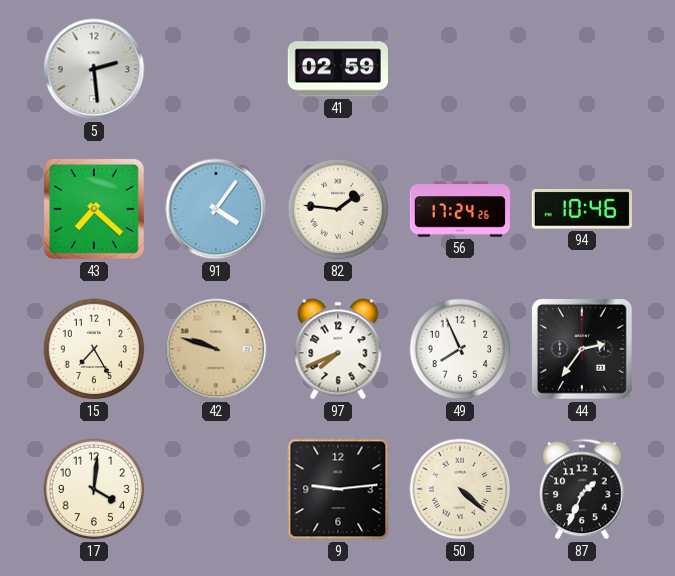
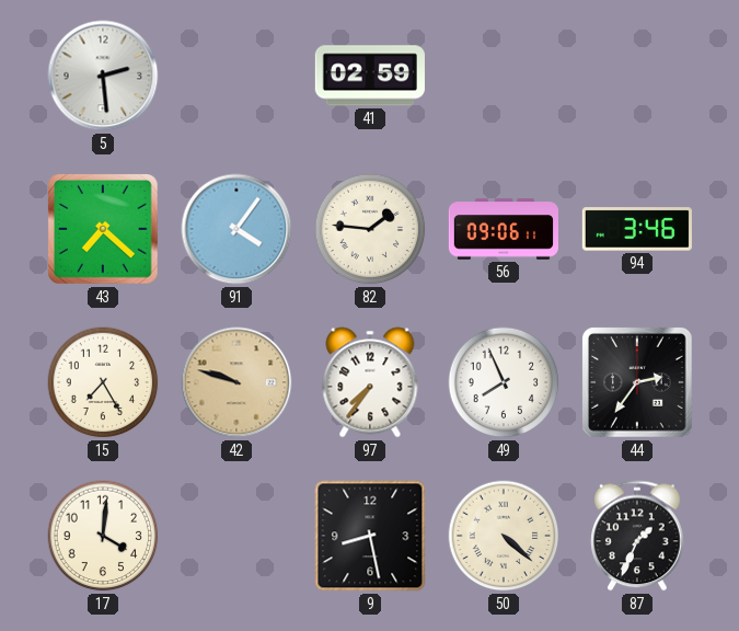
56: 17:24 -> 09:06 (503, 229)
94: 10:46 -> 3:46 (637, 229)
97: 7:41 -> 7:36 (370, 382)
9: 9:14 -> 8:28 (370, 536)
